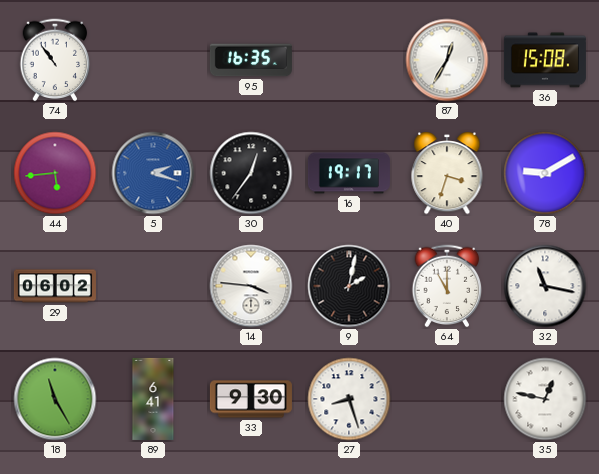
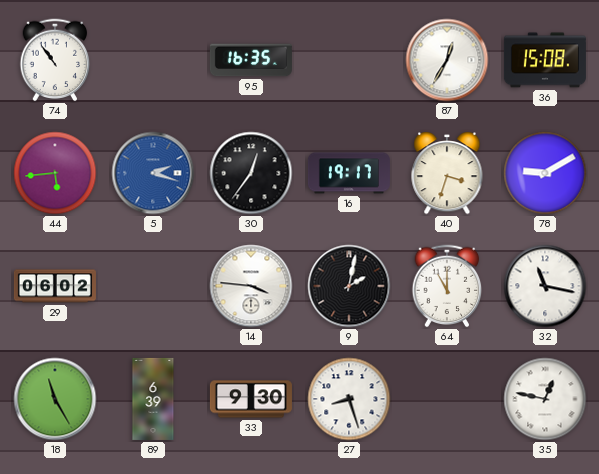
89: 6:41 -> 6:39 (153, 399)
